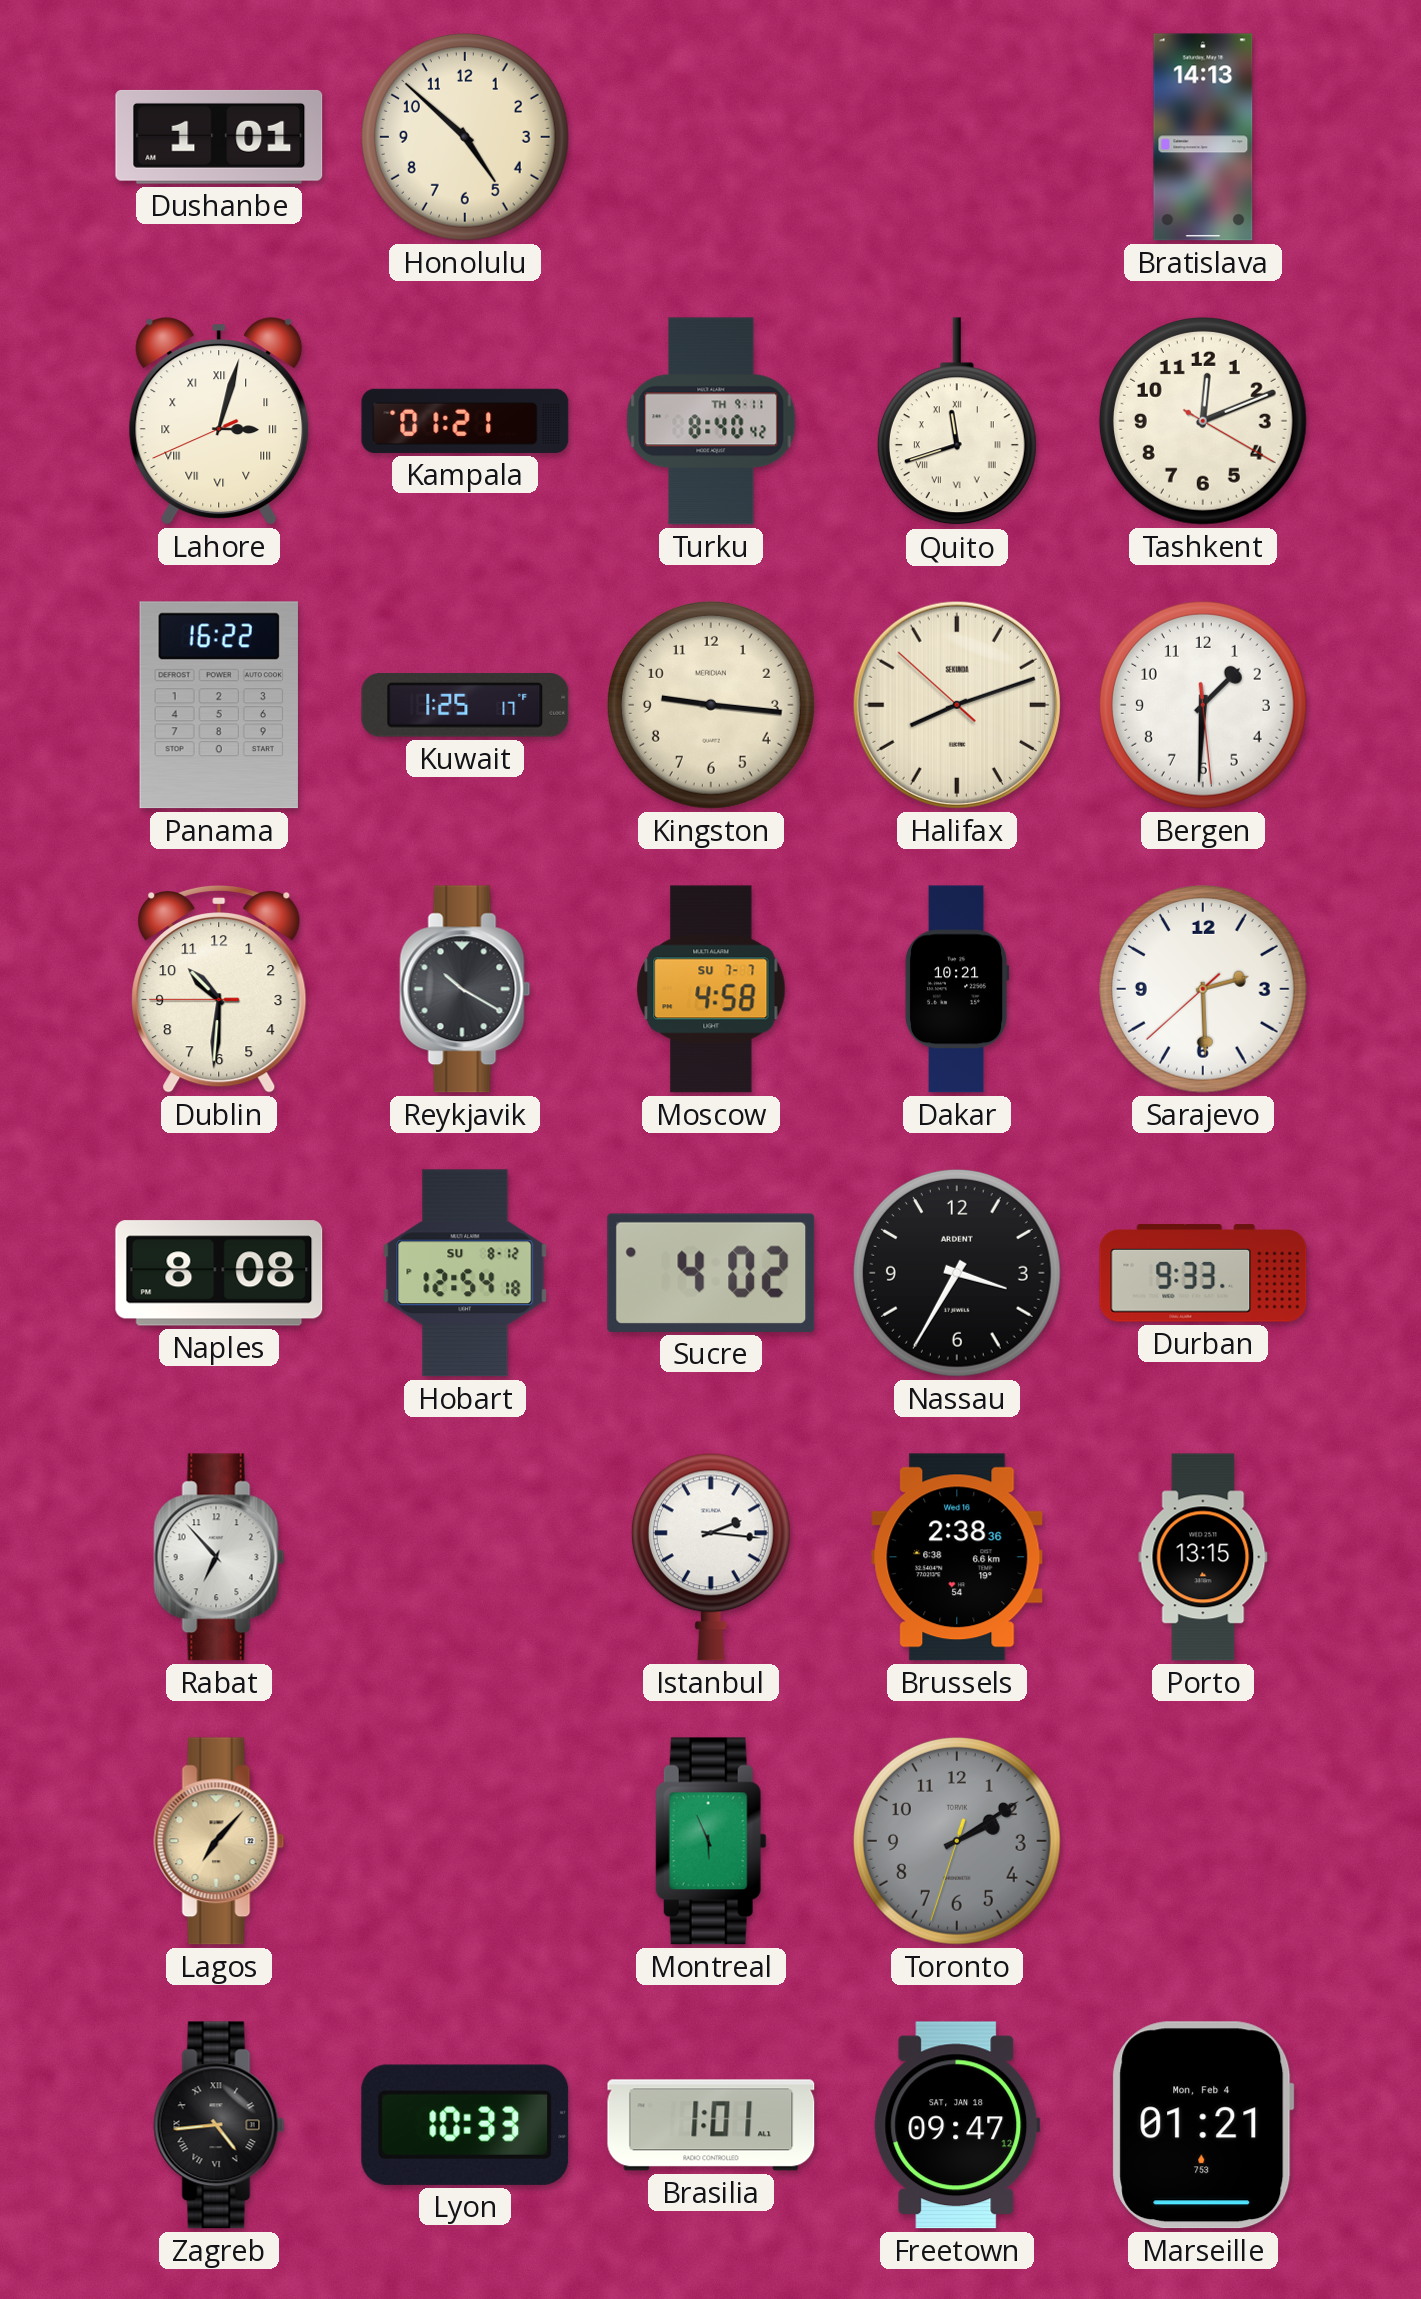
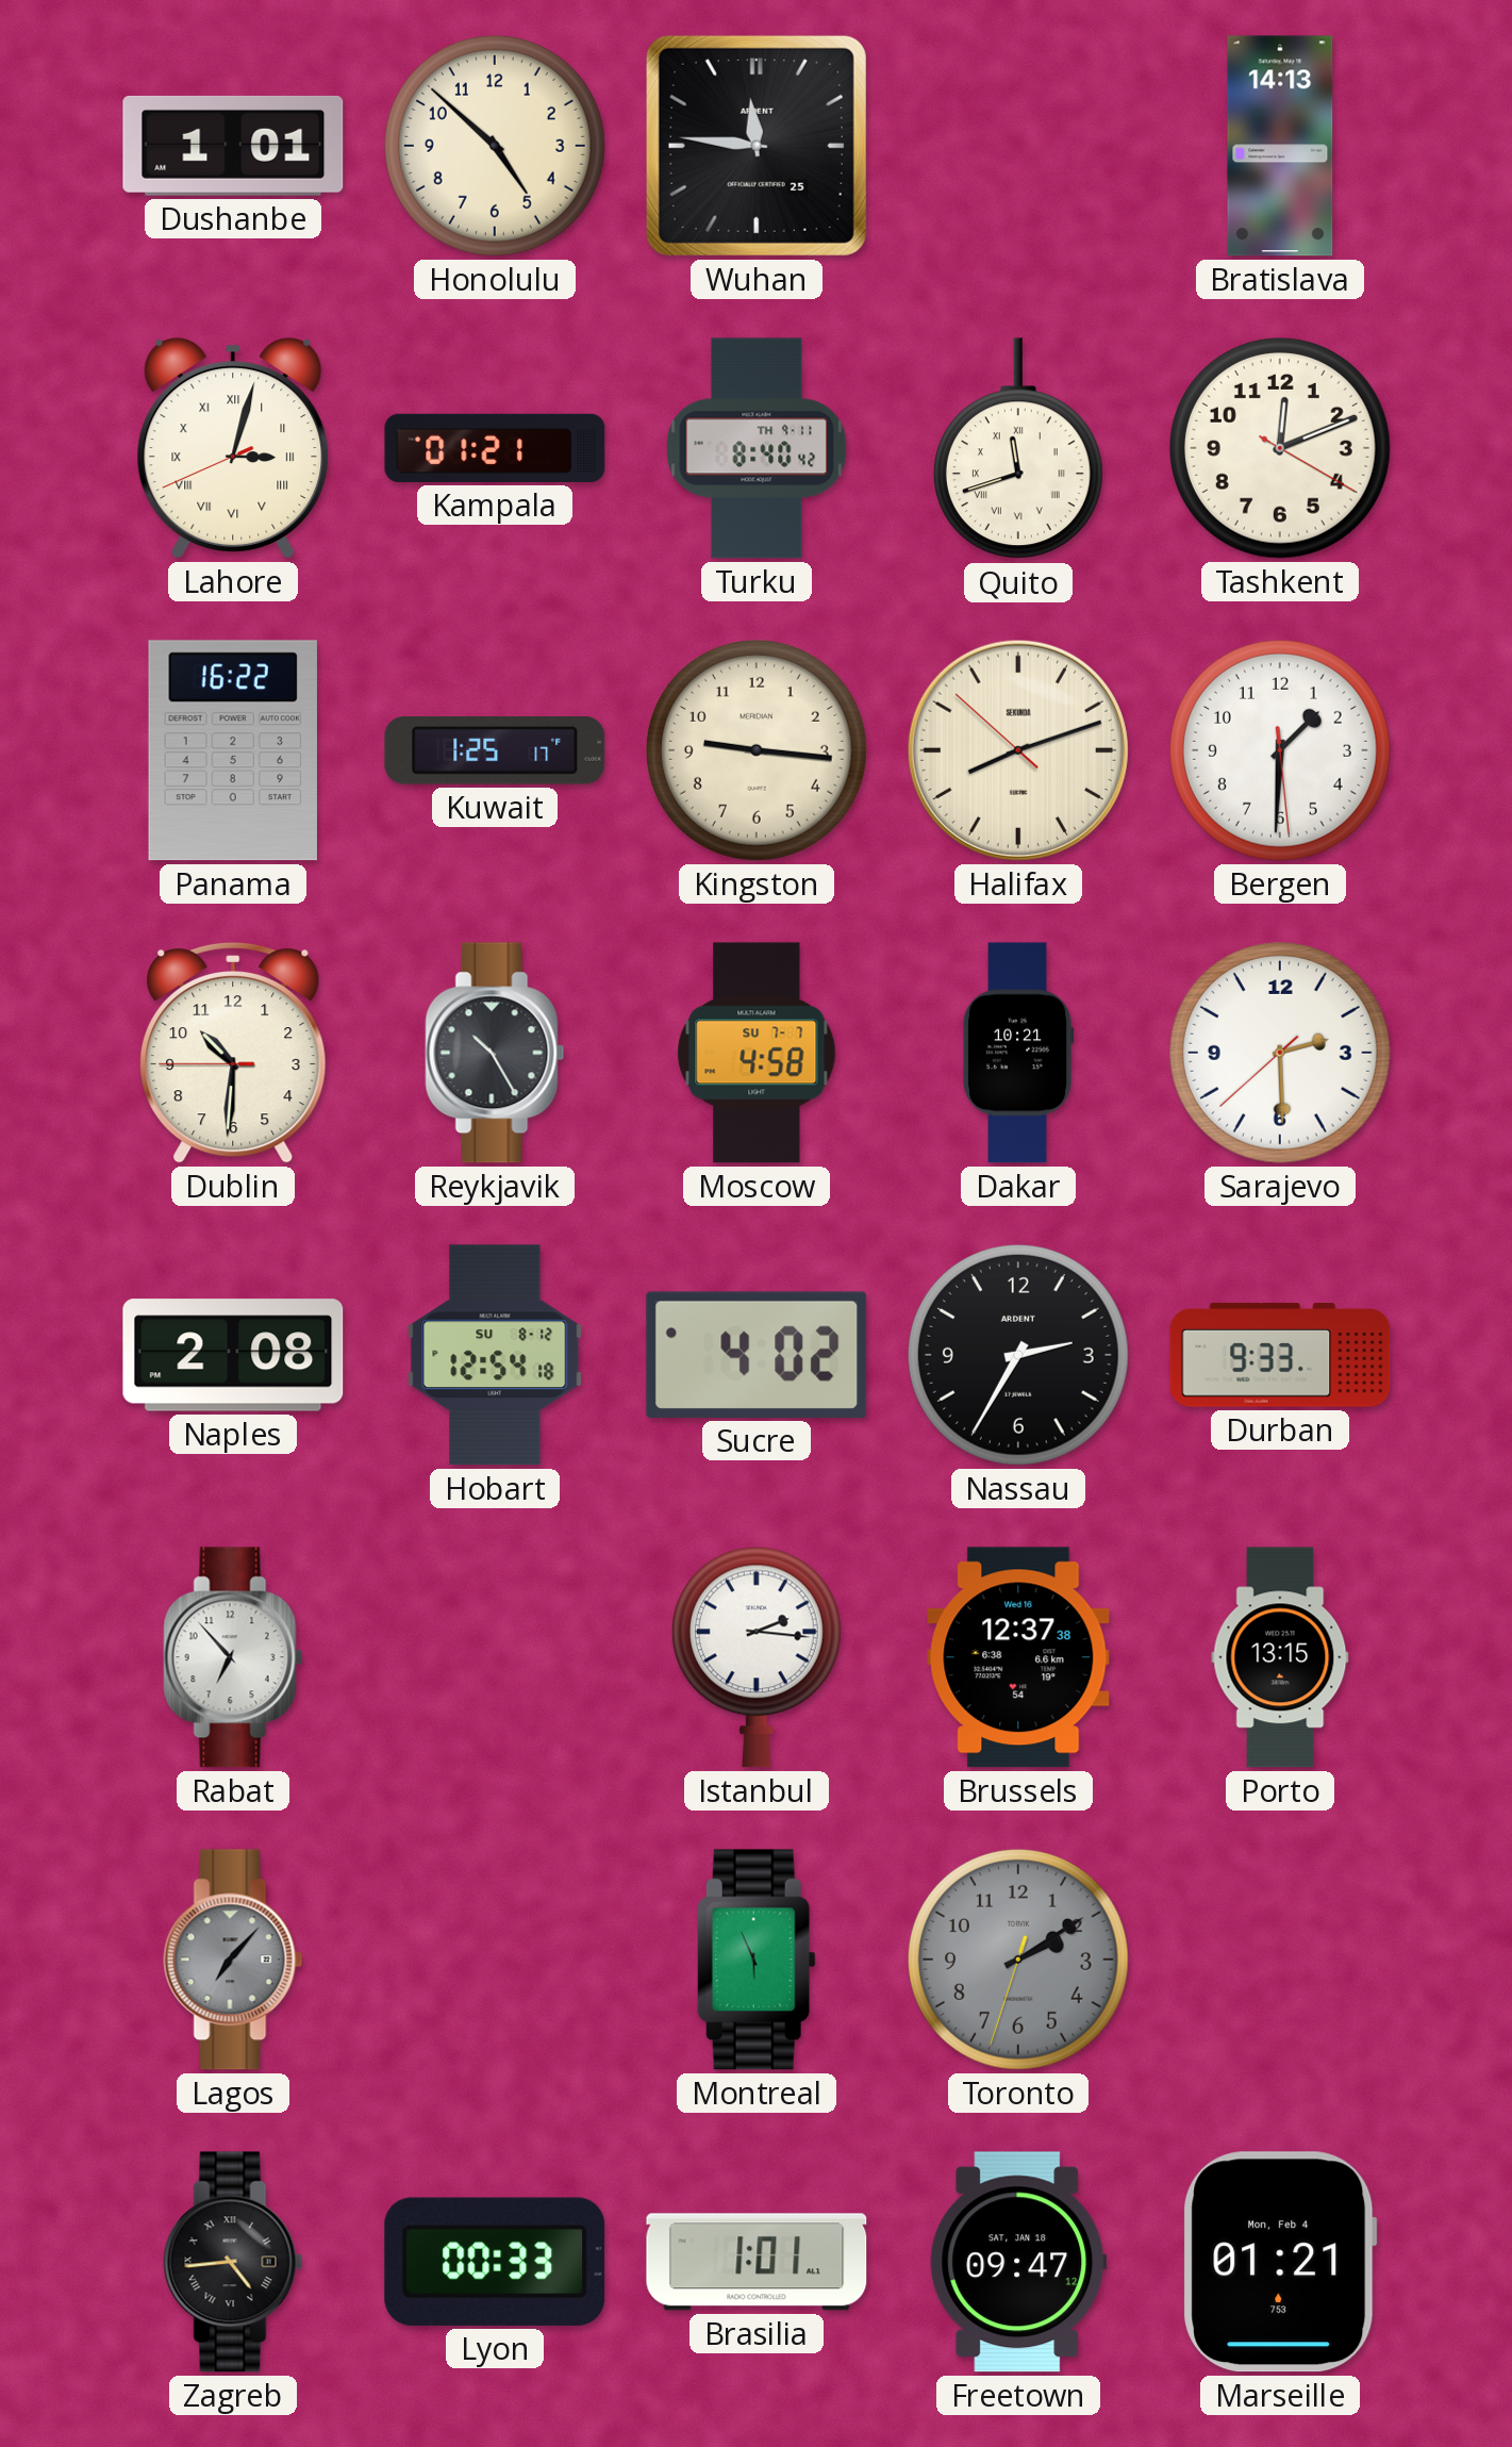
Wuhan: none -> 11:46 (757, 146)
Reykjavik: 10:20 -> 10:25 (495, 1053)
Naples: 8:08 -> 2:08 (233, 1355)
Nassau: 3:35 -> 2:35 (1018, 1355)
Brussels: 2:38 -> 12:37 (1018, 1657)
Lagos dial: champagne -> grey (233, 1960)
Lyon: 10:33 -> 00:33 (495, 2262)
